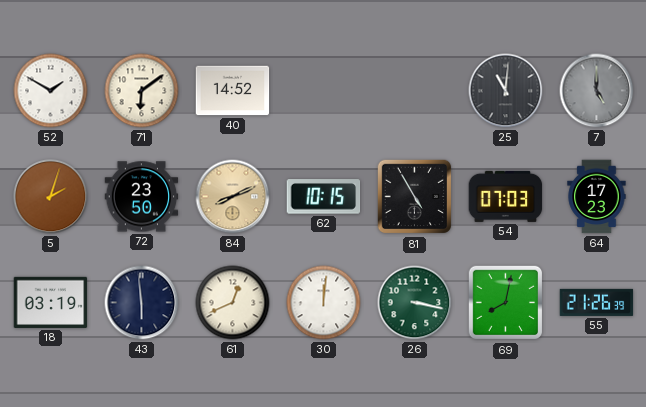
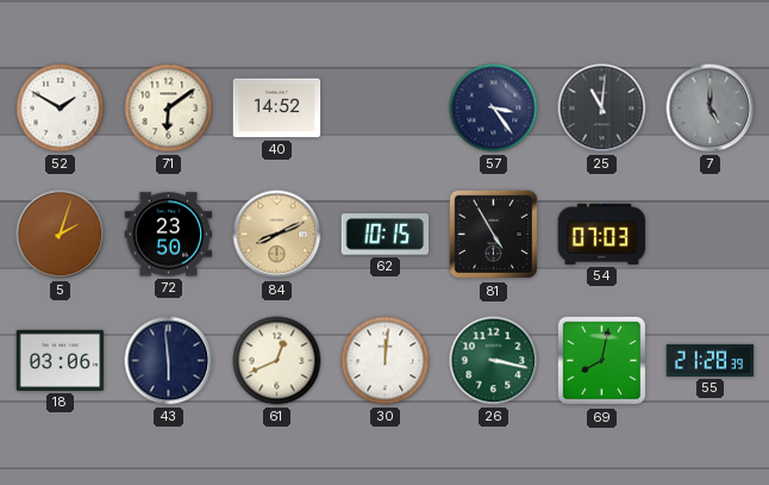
57: none -> 3:24 (494, 108)
64: 17:23 -> none (597, 197)
18: 03:19 -> 03:06 (61, 360)
55: 21:26 -> 21:28 (711, 360)
